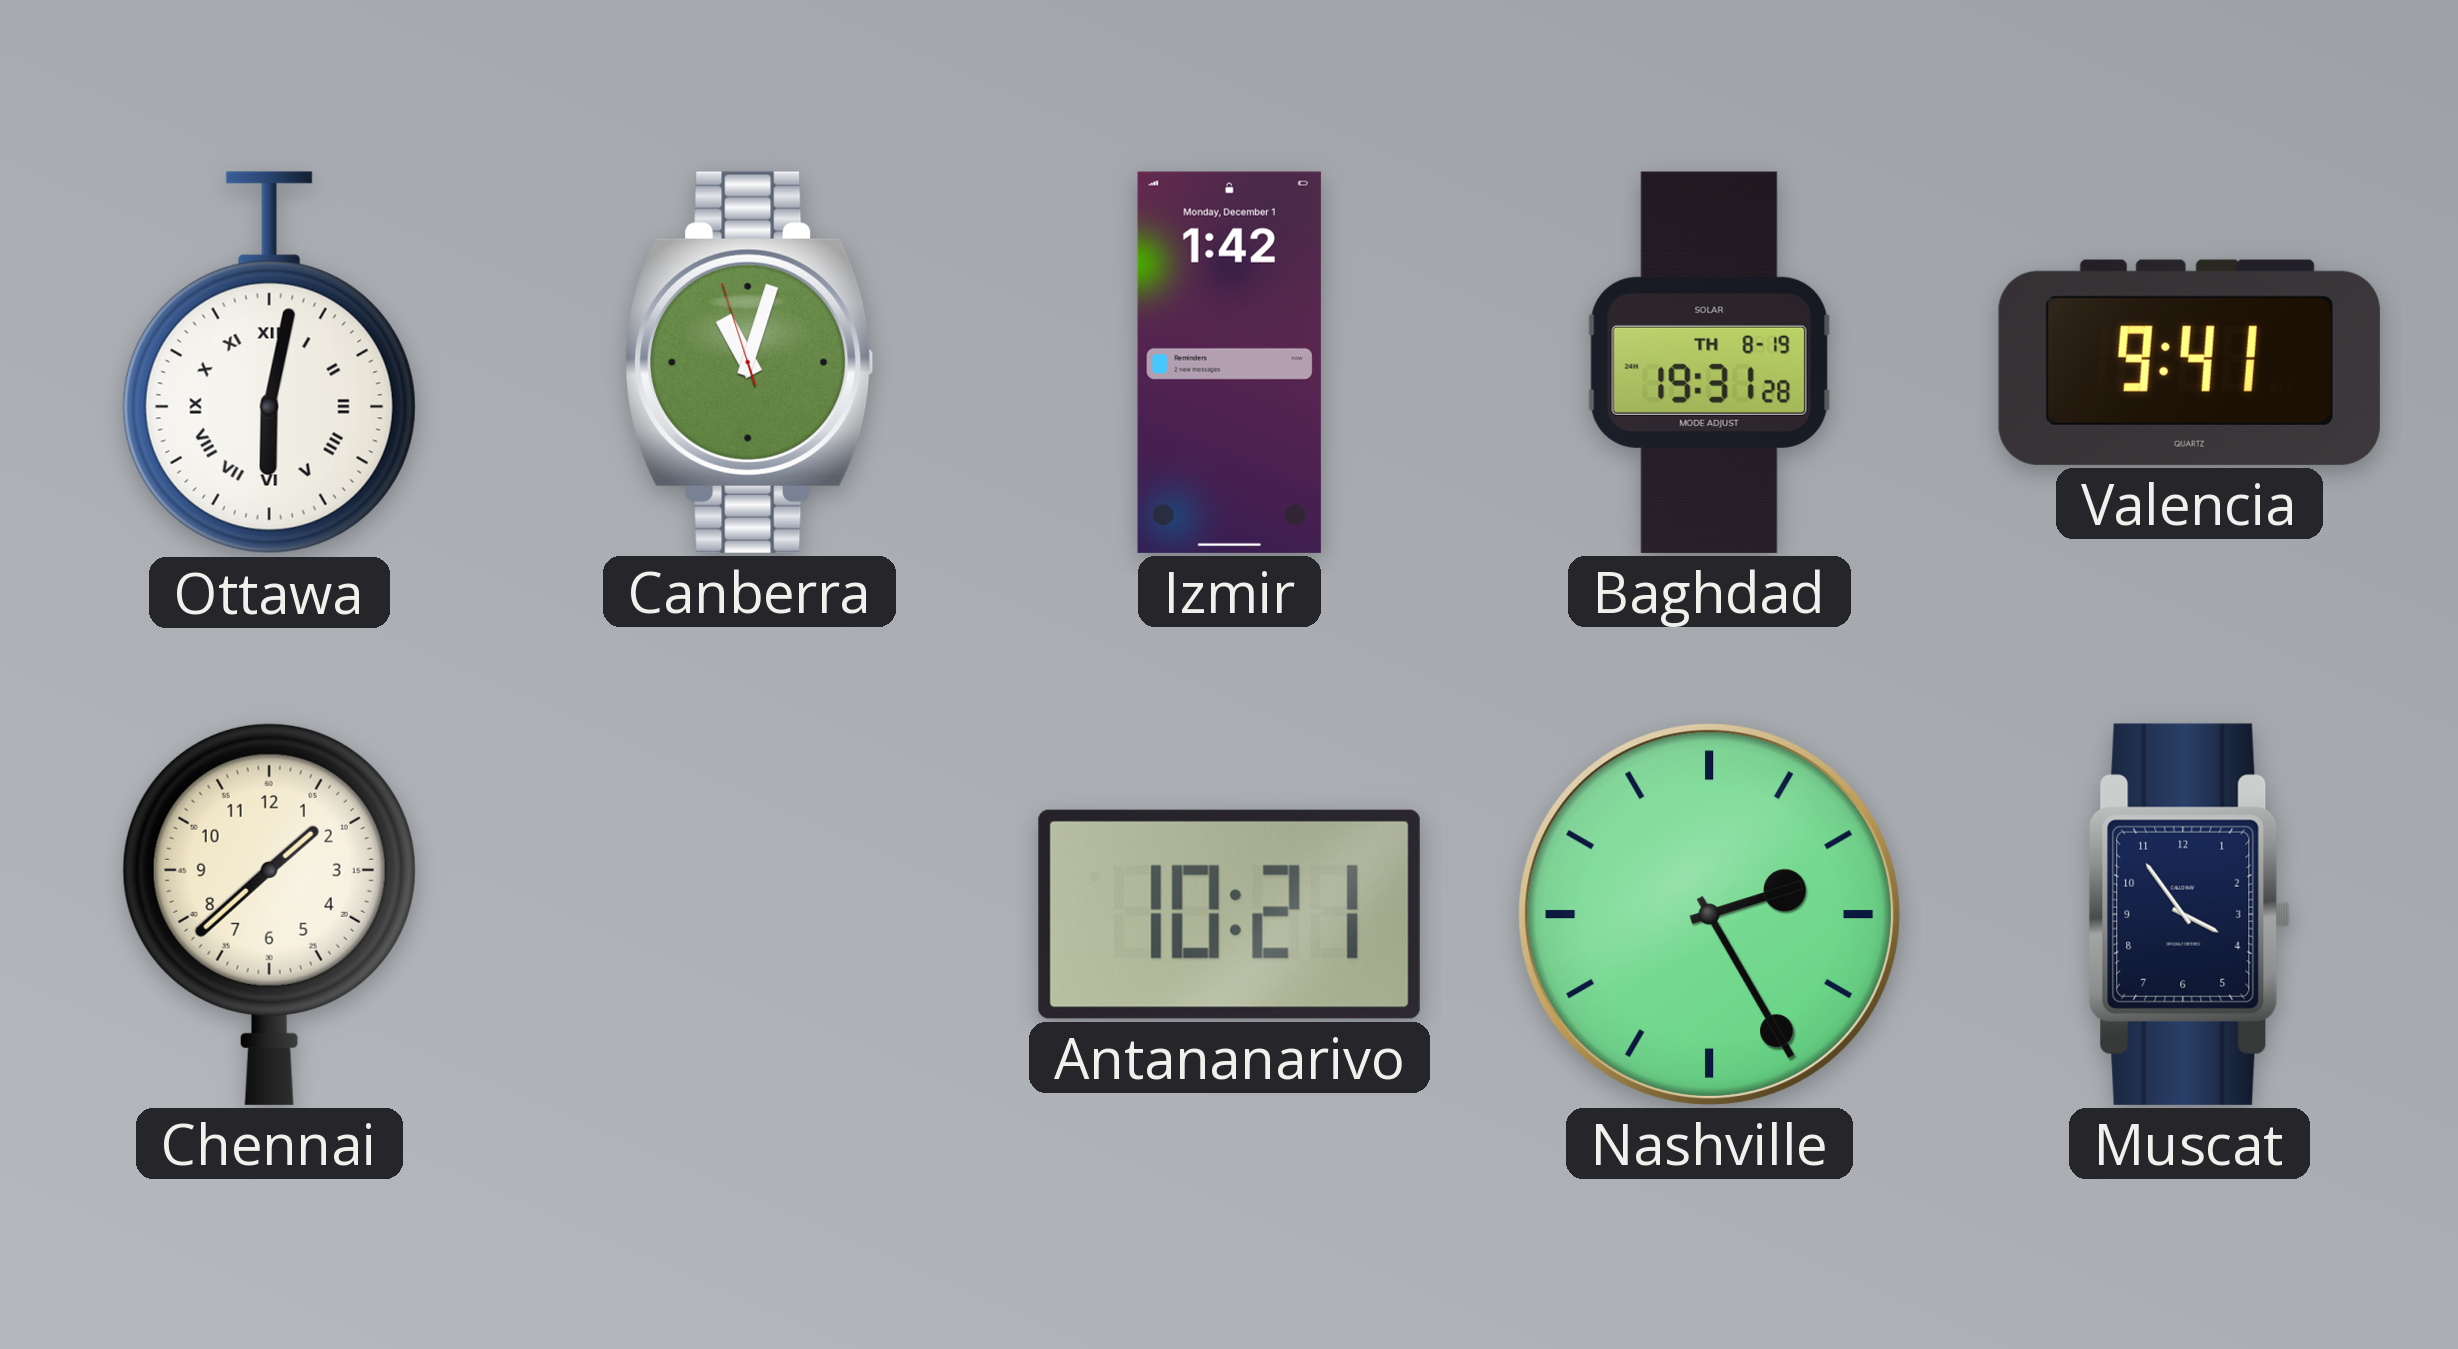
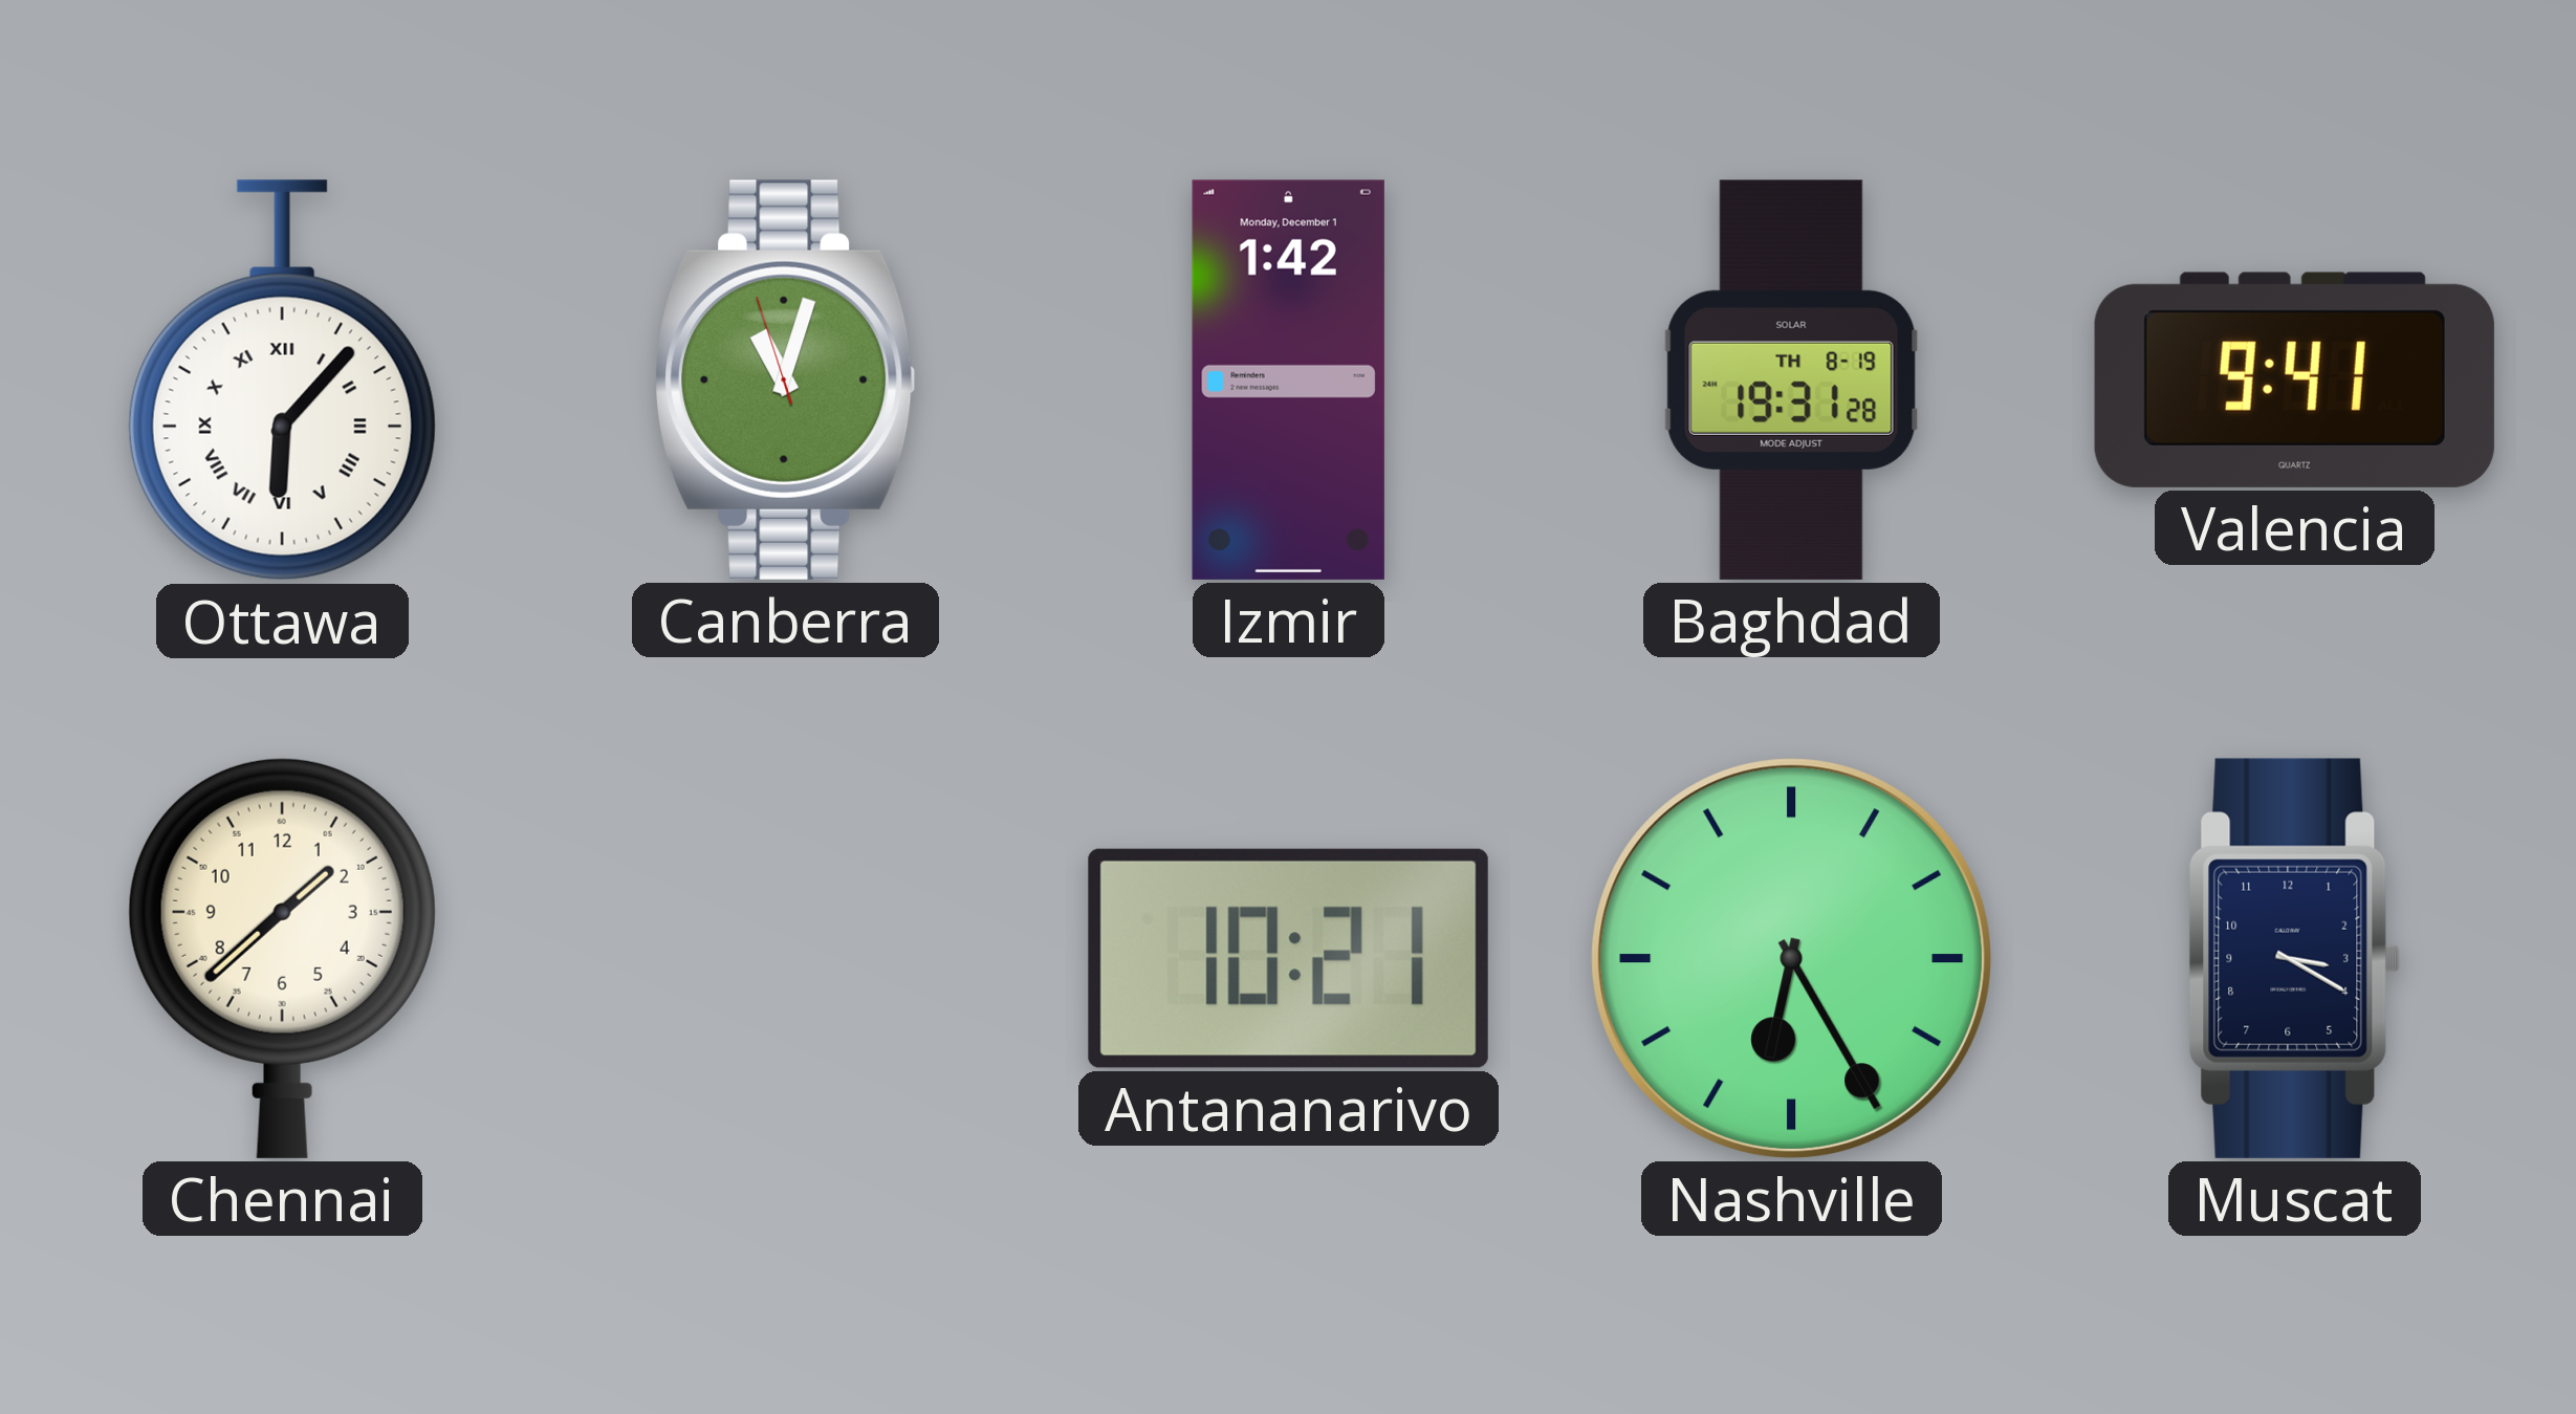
Ottawa: 6:02 -> 6:07 (282, 380)
Nashville: 2:25 -> 6:25 (1791, 958)
Muscat: 3:54 -> 3:20 (2294, 958)
